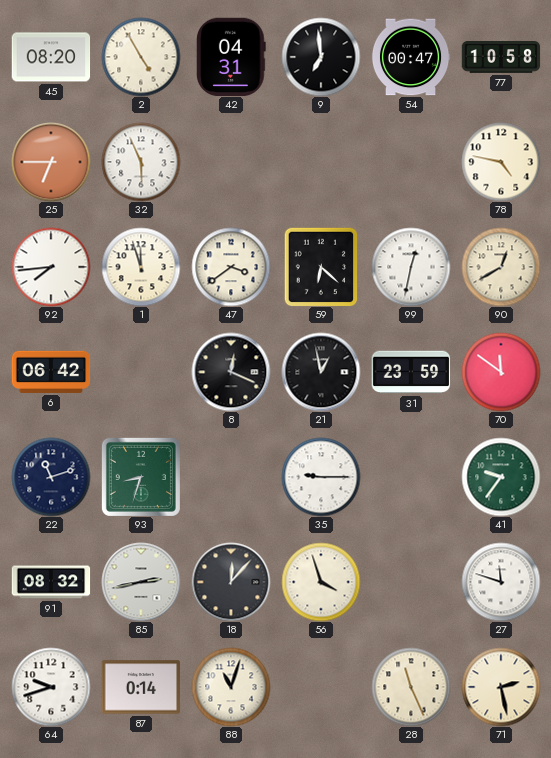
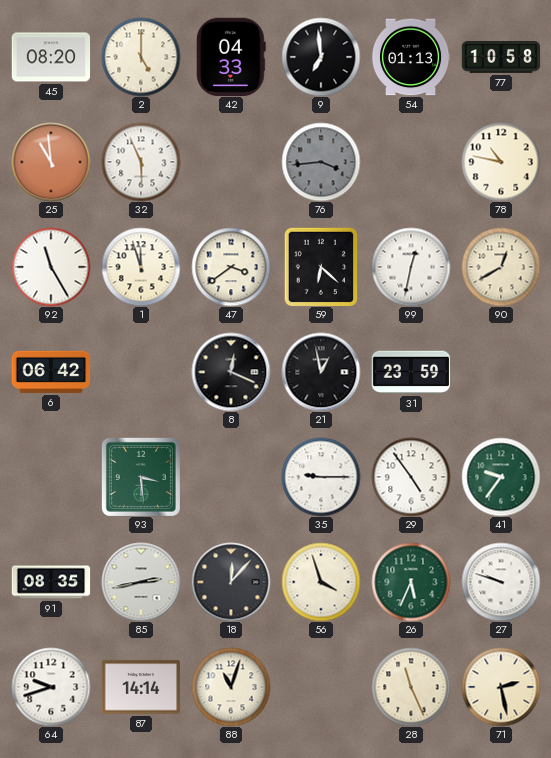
2: 4:55 -> 5:00 (141, 57)
42: 04:31 -> 04:33 (232, 57)
54: 00:47 -> 01:13 (411, 57)
25: 6:45 -> 10:59 (51, 162)
76: none -> 3:44 (321, 162)
78: 4:47 -> 10:47 (501, 162)
92: 7:44 -> 11:25 (51, 267)
70: 11:51 -> none (501, 372)
22: 11:12 -> none (51, 477)
93: 8:33 -> 3:29 (141, 477)
29: none -> 4:54 (411, 477)
91: 08:32 -> 08:35 (51, 582)
26: none -> 5:34 (411, 582)
27: 11:48 -> 9:48 (501, 582)
87: 0:14 -> 14:14 (141, 687)
